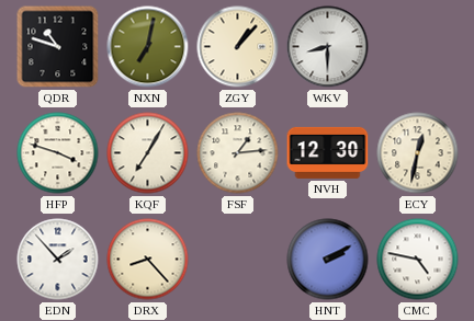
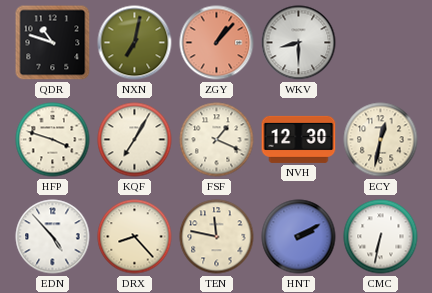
ZGY dial: cream -> salmon (217, 43)
FSF: 1:14 -> 1:19 (217, 140)
EDN: 1:53 -> 4:53 (53, 237)
TEN: none -> 11:47 (217, 237)
CMC: 4:47 -> 6:32 (381, 237)
